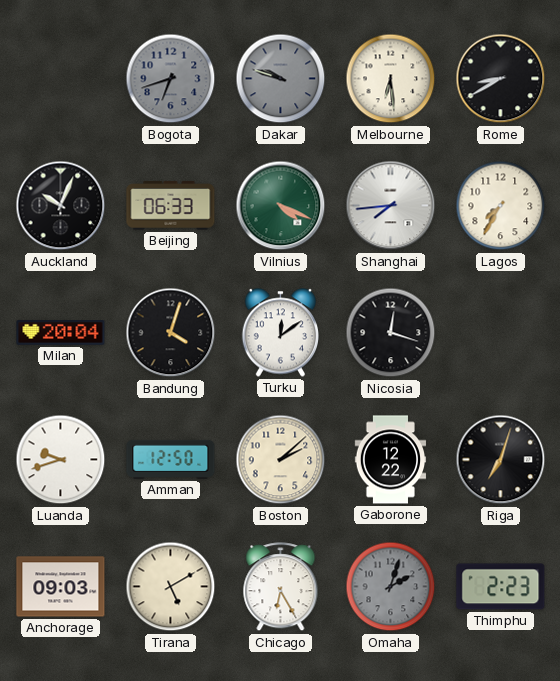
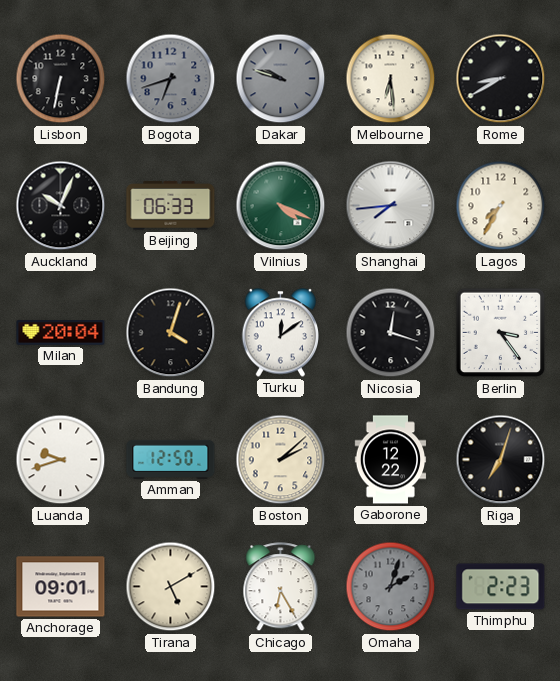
Lisbon: none -> 6:32 (61, 79)
Berlin: none -> 3:24 (501, 333)
Anchorage: 09:03 -> 09:01 (61, 587)
